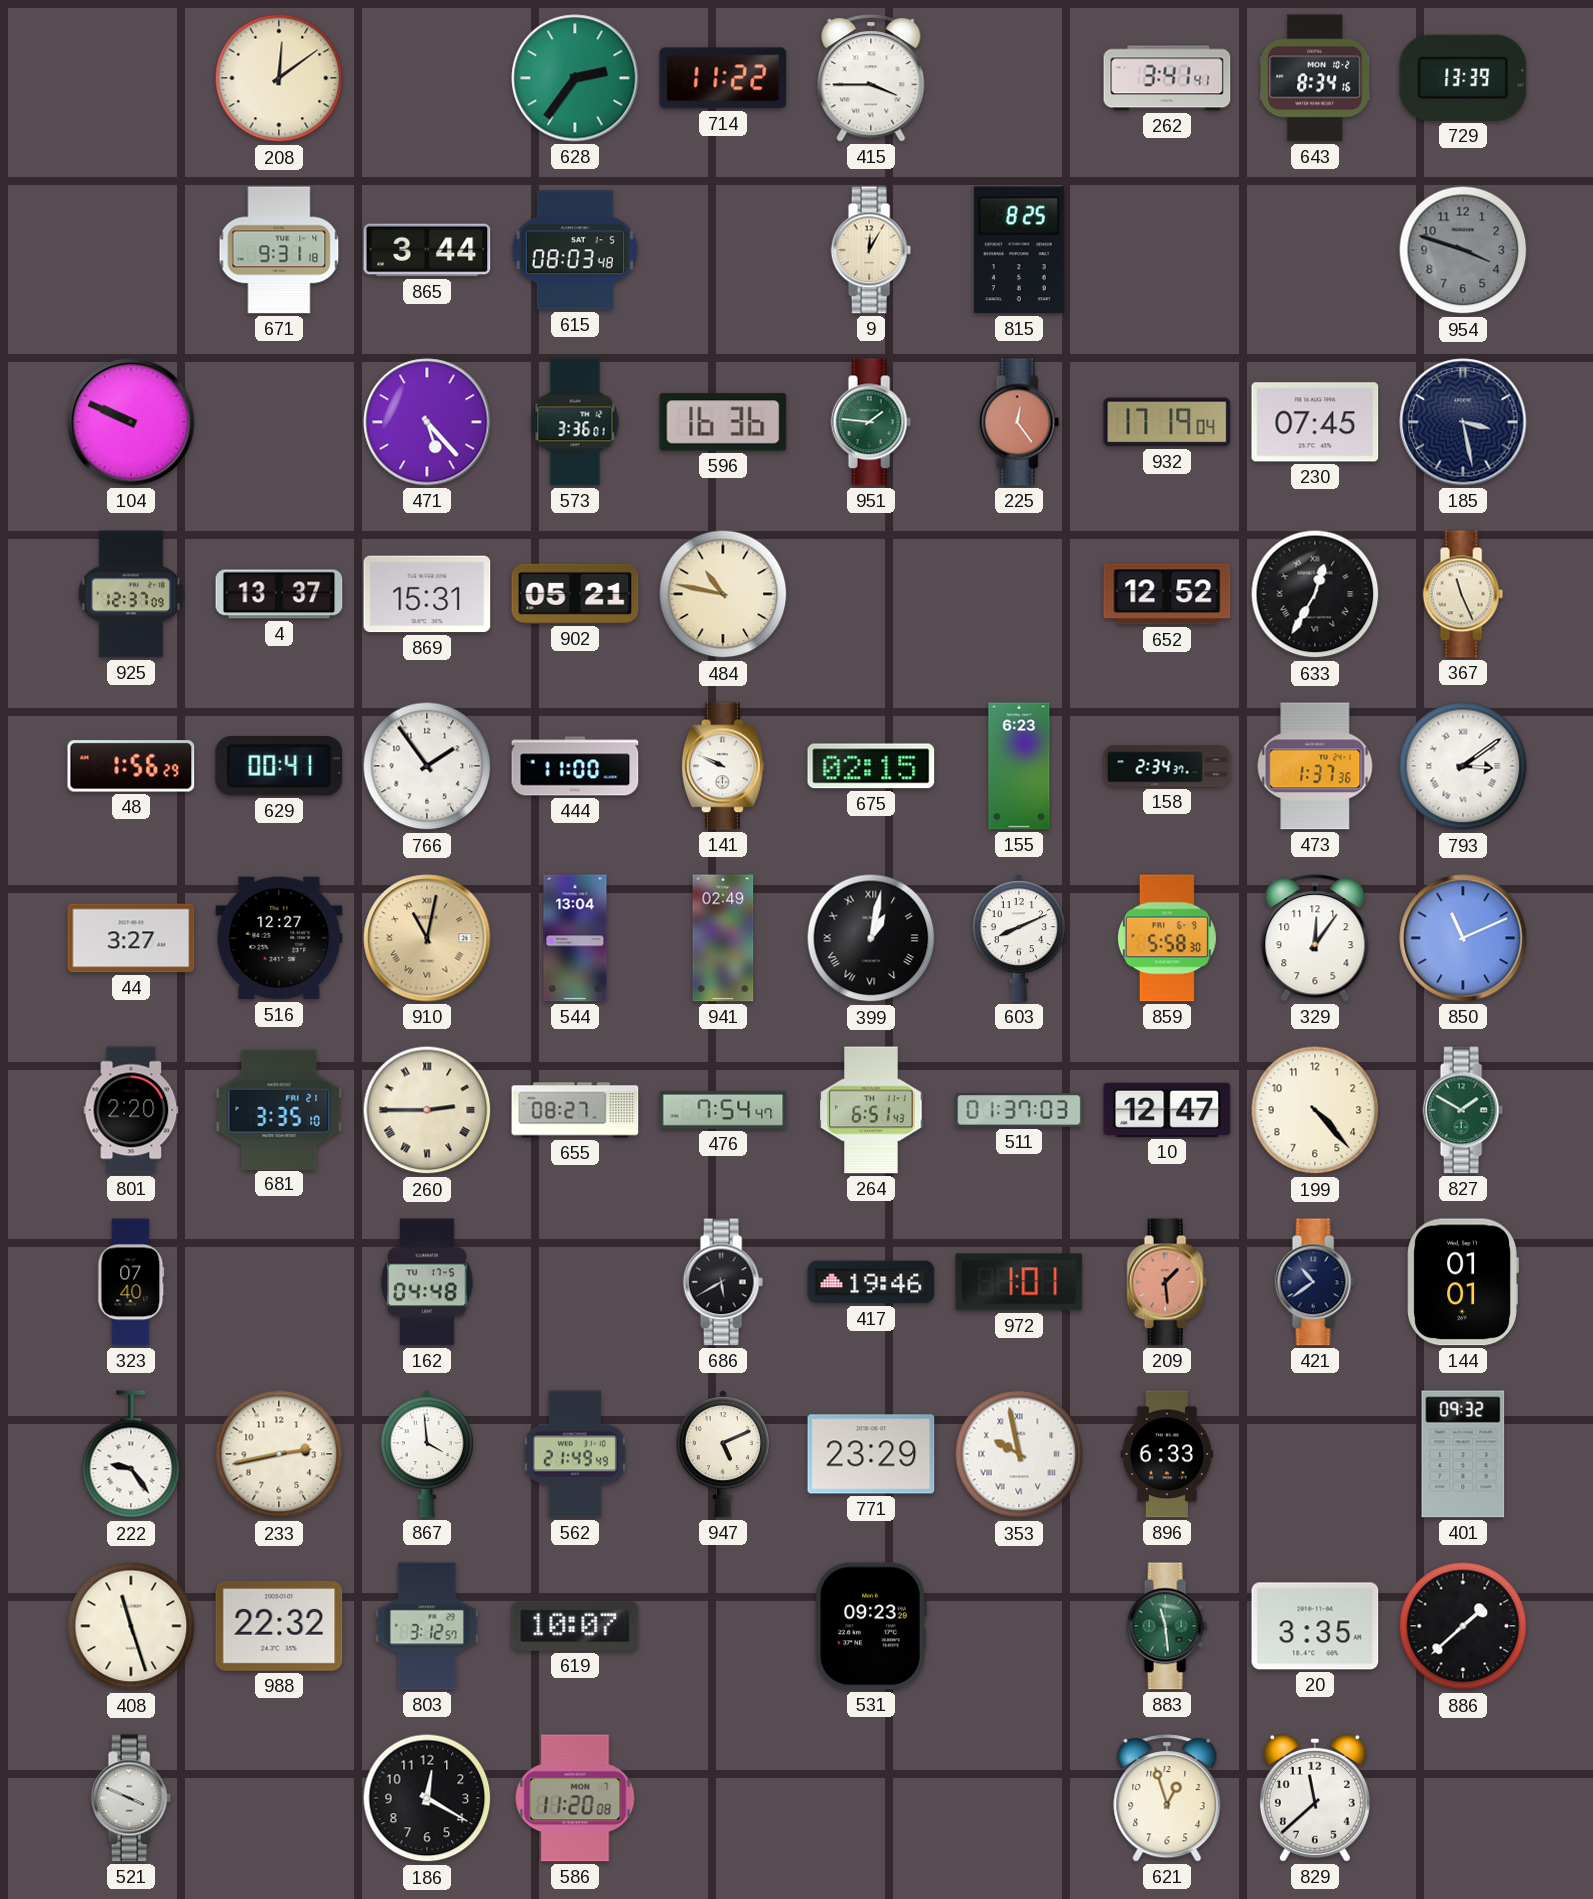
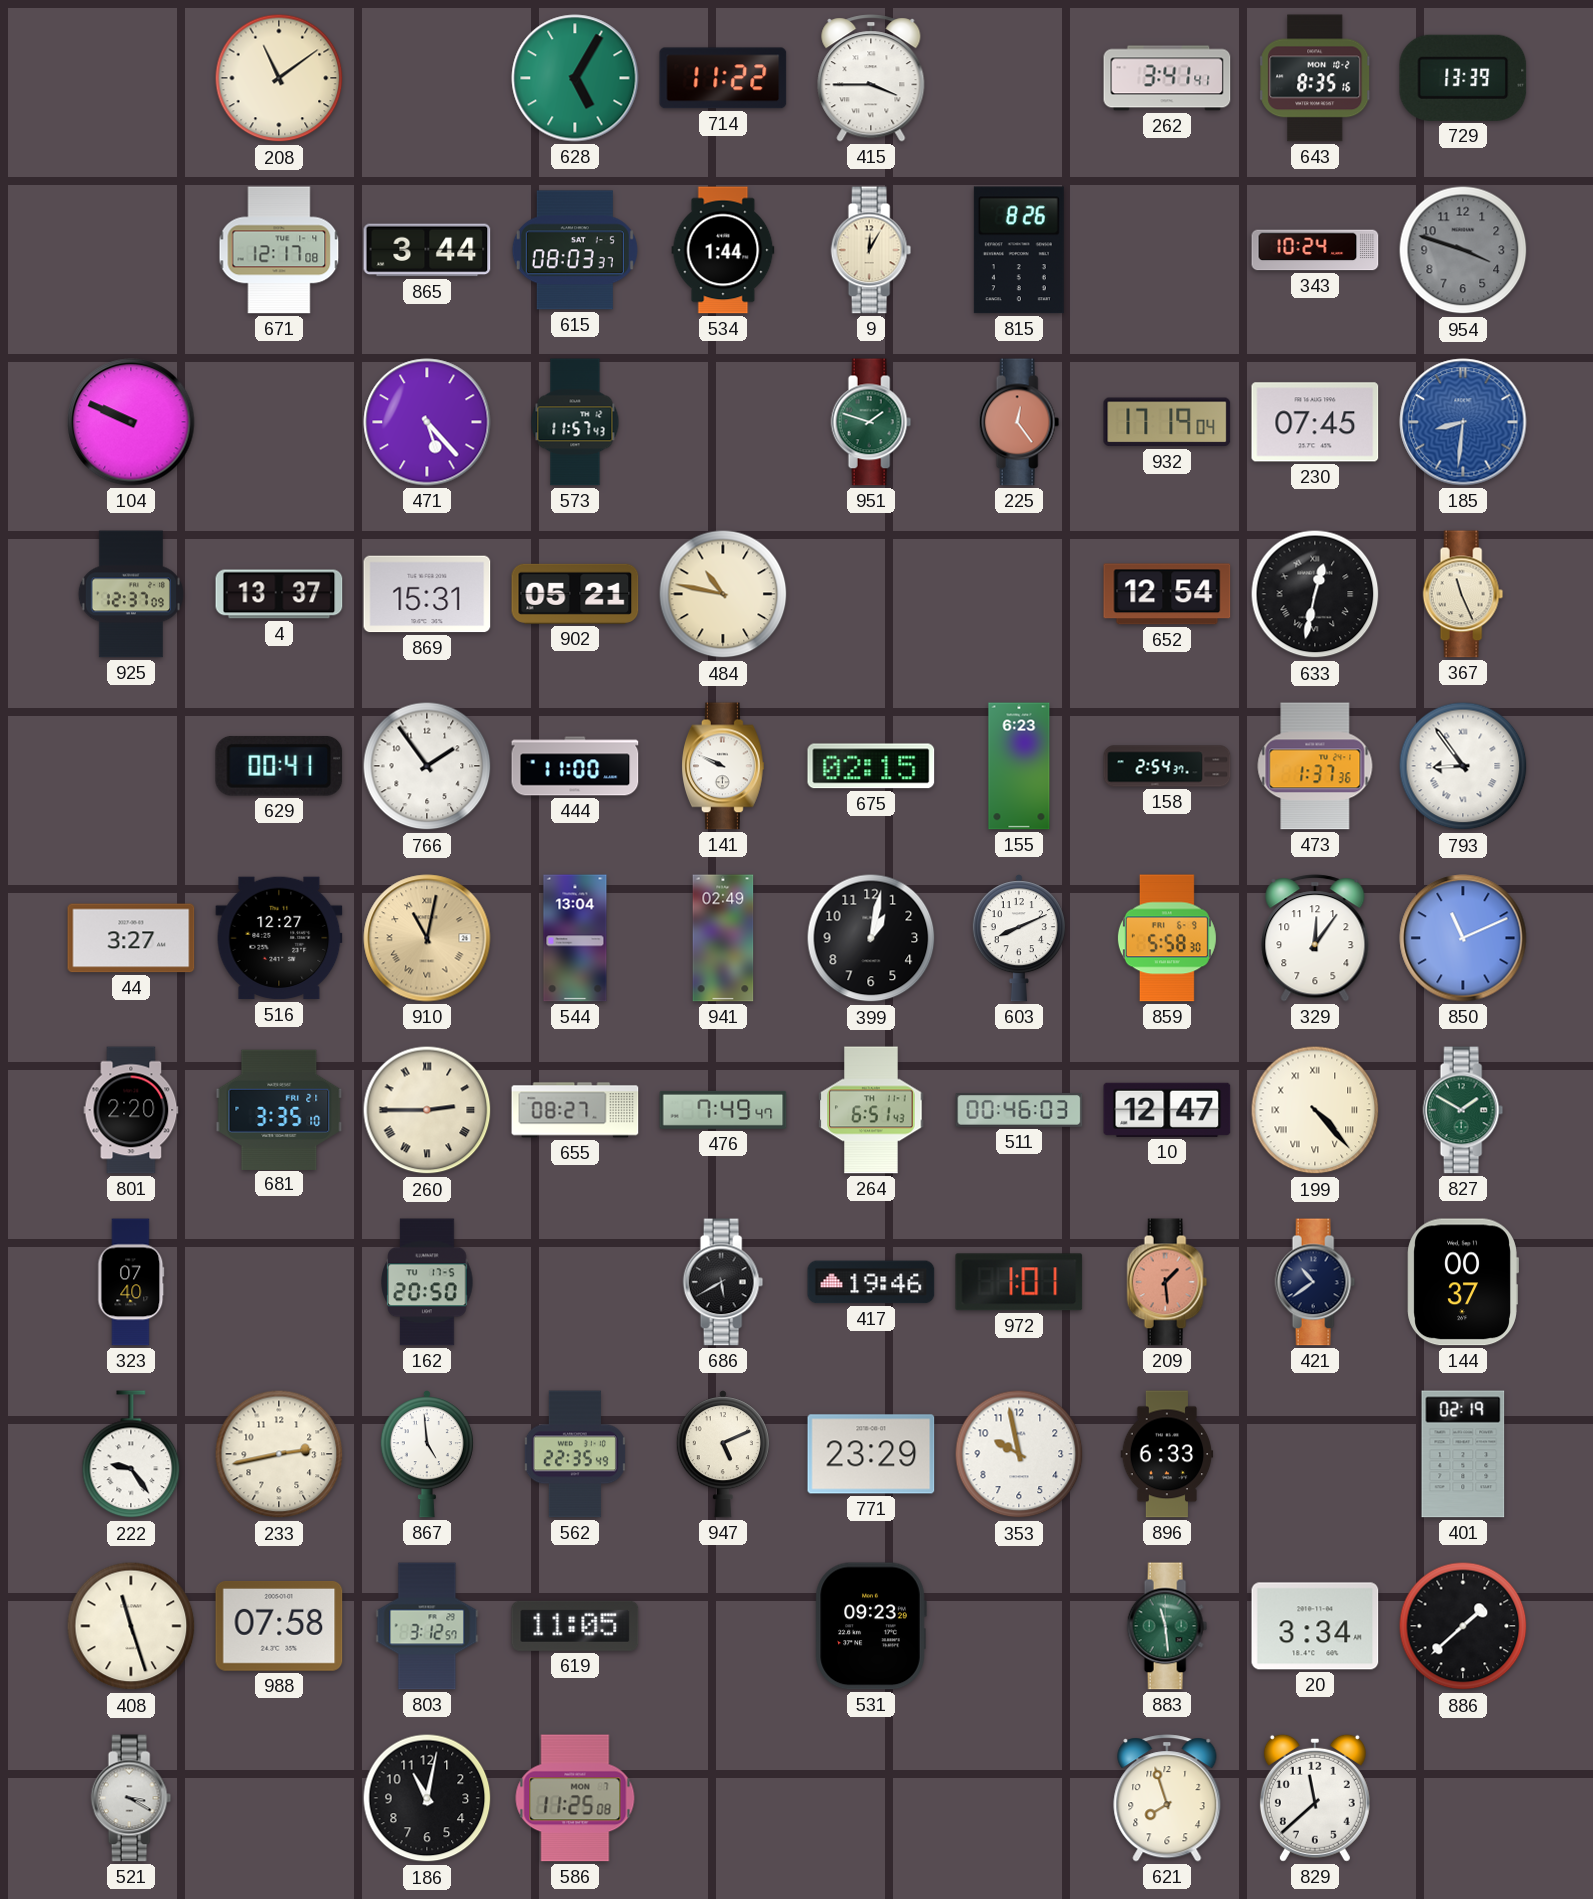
208: 12:09 -> 11:09 (279, 78)
628: 2:36 -> 5:05 (575, 78)
643: 8:34 -> 8:35 (1316, 78)
671: 9:31 -> 12:17 (279, 250)
615: 08:03:48 -> 08:03:37 (575, 250)
534: none -> 1:44 (723, 250)
815: 8:25 -> 8:26 (1019, 250)
343: none -> 10:24 (1315, 250)
573: 3:36 -> 11:57 (575, 422)
596: 16:36 -> none (723, 422)
951: 1:46 -> 1:48 (871, 422)
185: 3:28 -> 8:31 (1463, 422)
185 dial: navy -> blue (1463, 422)
652: 12:52 -> 12:54 (1167, 594)
633: 12:35 -> 12:32 (1315, 594)
48: 1:56 -> none (131, 766)
158: 2:34 -> 2:54 (1167, 766)
793: 3:09 -> 8:54 (1463, 766)
399 numerals: Roman -> Arabic (871, 938)
476: 7:54 -> 7:49 (723, 1110)
511: 01:37 -> 00:46 (1019, 1110)
199 numerals: Arabic -> Roman (1315, 1110)
162: 04:48 -> 20:50 (427, 1282)
144: 01:01 -> 00:37 (1463, 1282)
867: 3:59 -> 4:59 (427, 1454)
562: 21:49 -> 22:35 (575, 1454)
353 numerals: Roman -> Arabic (1019, 1454)
401: 09:32 -> 02:19 (1463, 1454)
988: 22:32 -> 07:58 (279, 1626)
619: 10:07 -> 11:05 (575, 1626)
20: 3:35 -> 3:34 (1315, 1626)
521: 3:49 -> 3:20 (131, 1798)
186: 12:20 -> 11:02 (427, 1798)
586: 11:20 -> 11:25 (575, 1798)
621: 12:57 -> 7:57 (1167, 1798)
